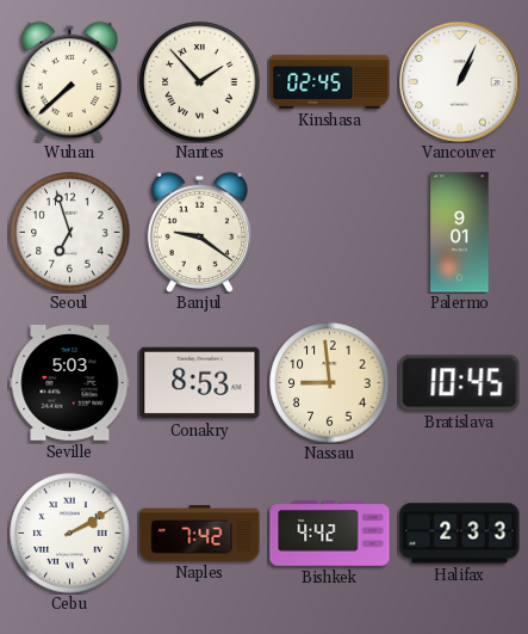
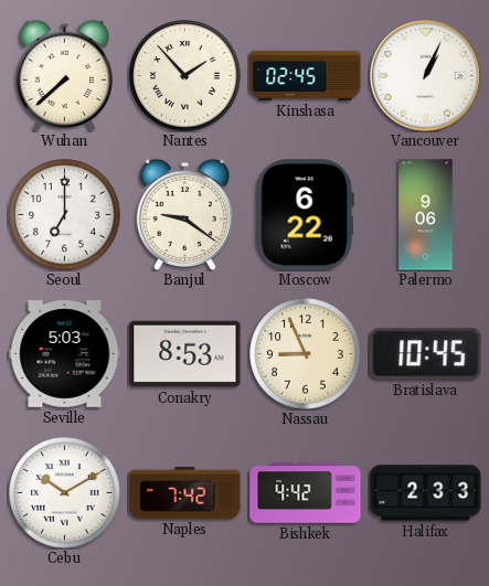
Seoul: 6:57 -> 7:00 (65, 215)
Moscow: none -> 6:22 (305, 215)
Palermo: 9:01 -> 9:06 (426, 215)
Nassau: 8:59 -> 8:56 (306, 354)
Cebu: 2:10 -> 10:10 (65, 493)
